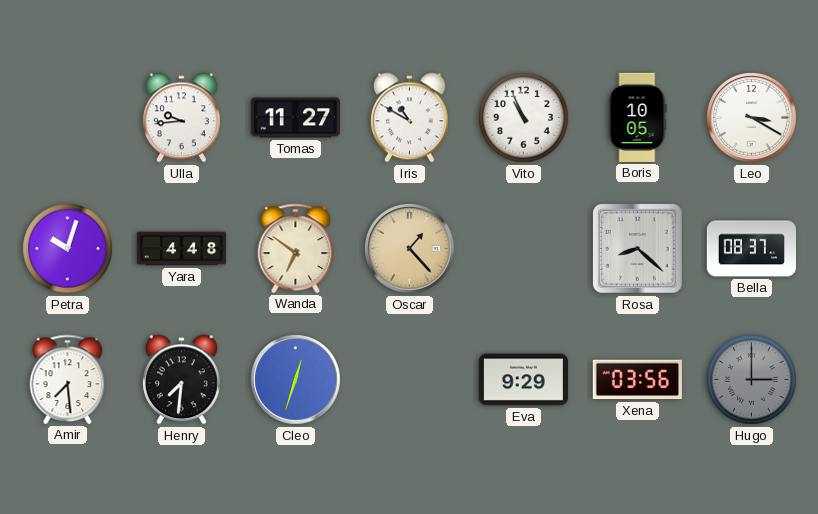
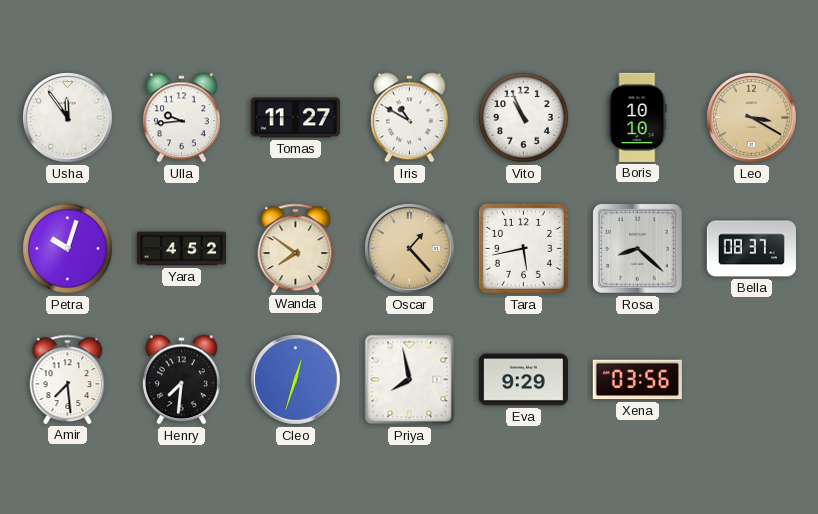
Usha: none -> 11:54 (68, 118)
Boris: 10:05 -> 10:10 (637, 117)
Leo dial: white -> champagne (752, 118)
Yara: 4:48 -> 4:52 (181, 249)
Wanda: 6:51 -> 7:51 (296, 248)
Tara: none -> 5:43 (523, 248)
Priya: none -> 7:58 (410, 380)
Hugo: 3:00 -> none (752, 380)
